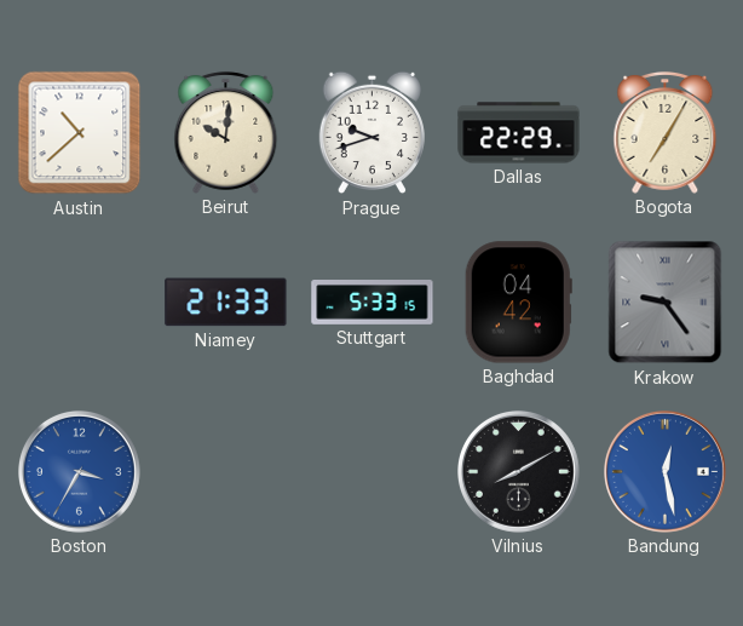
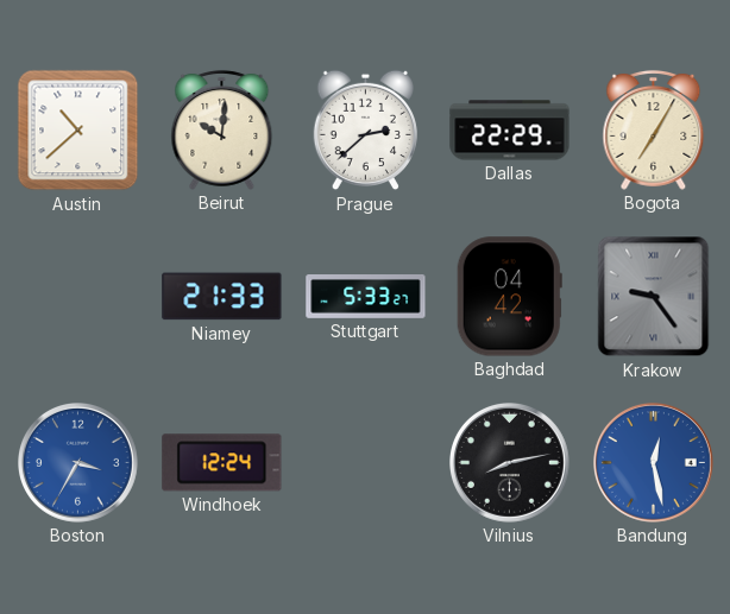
Prague: 9:42 -> 2:38 (365, 131)
Stuttgart: 5:33:15 -> 5:33:27 (366, 297)
Windhoek: none -> 12:24 (222, 463)
Vilnius: 8:10 -> 8:13 (510, 463)
